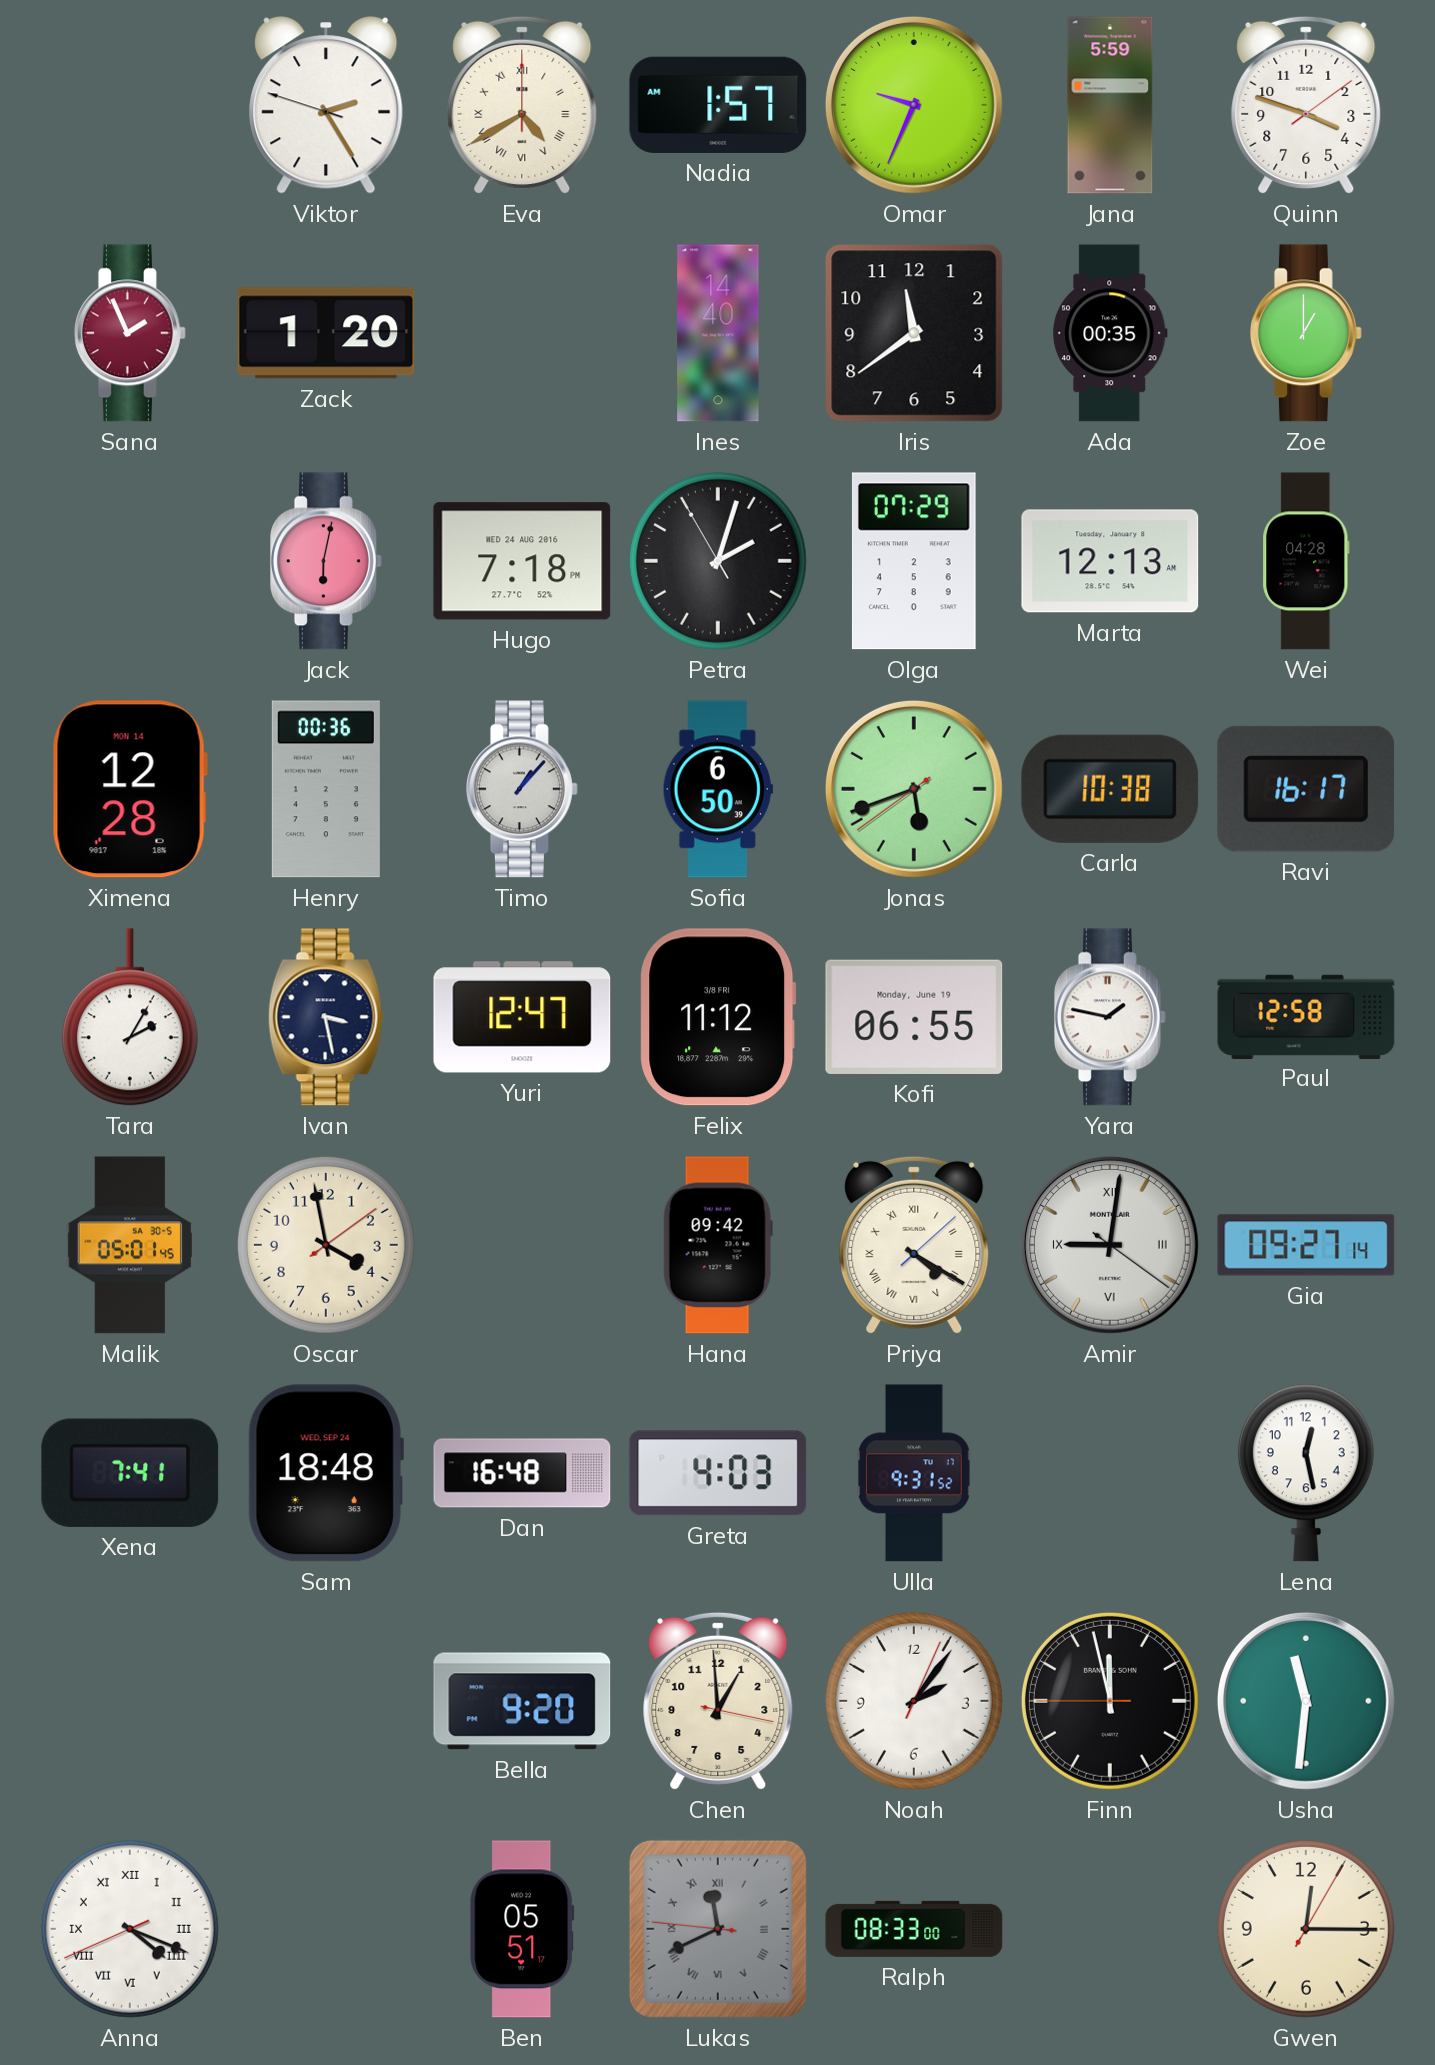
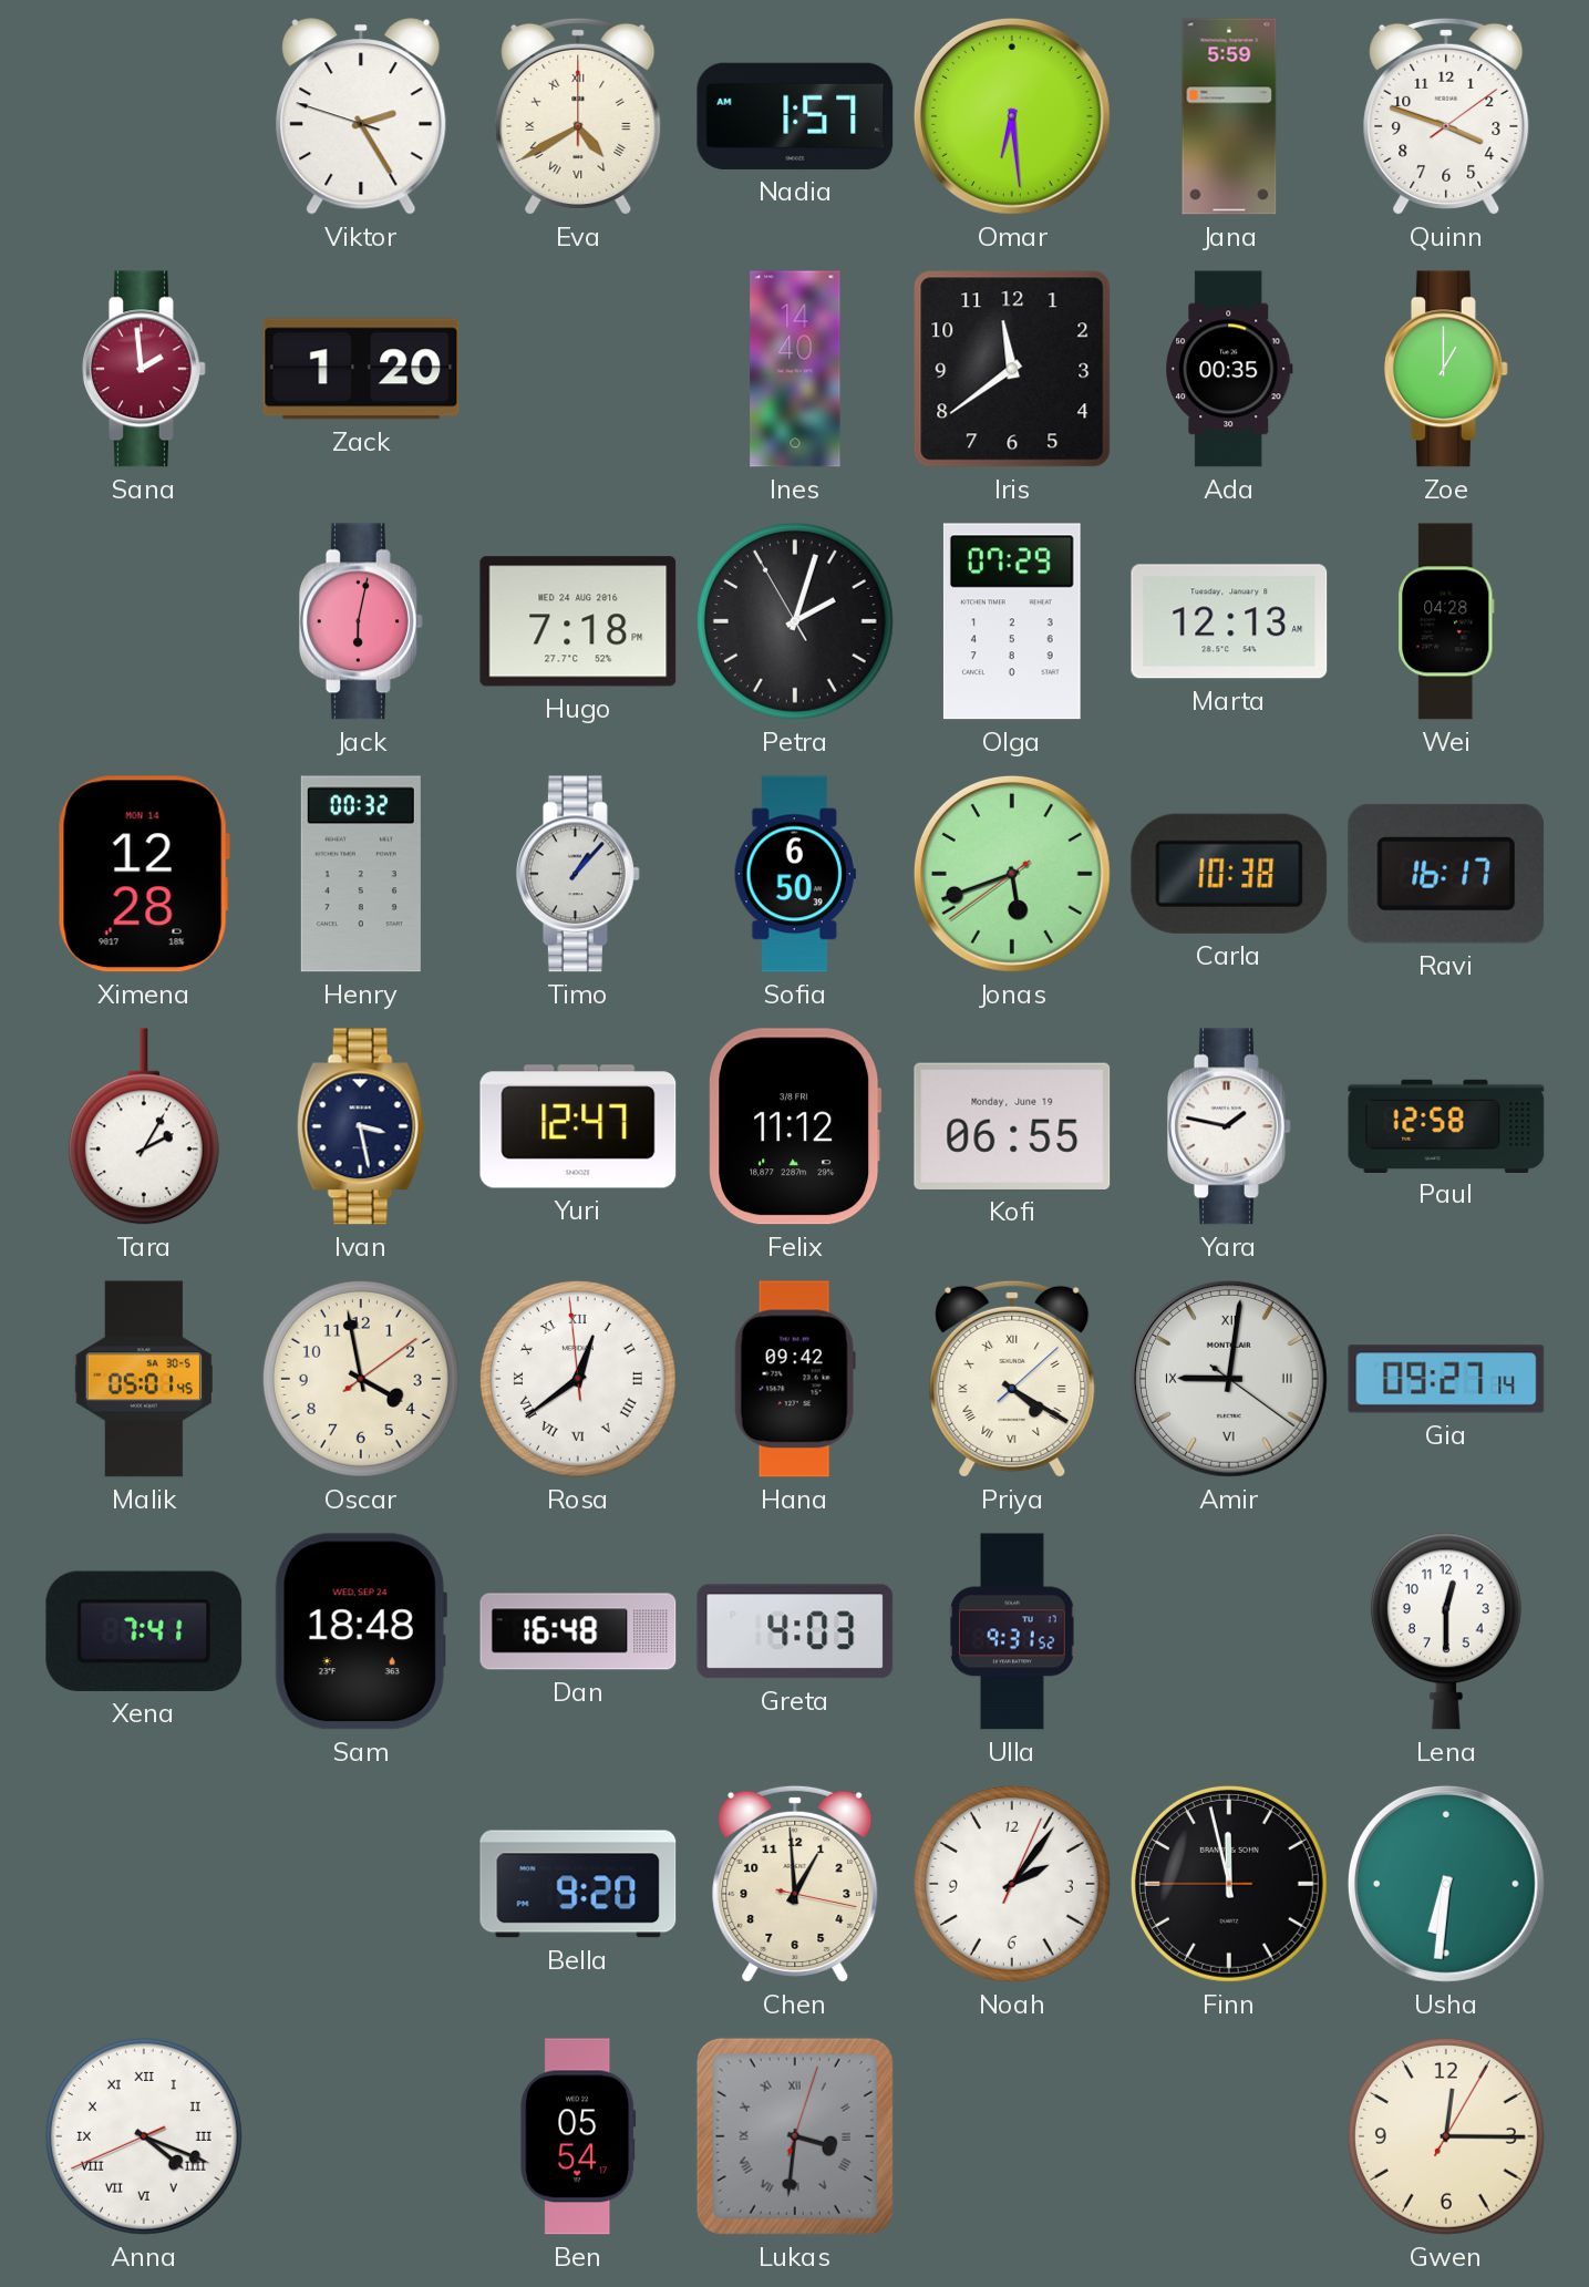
Omar: 9:34 -> 6:29 (1012, 116)
Sana: 1:56 -> 1:59 (145, 369)
Henry: 00:36 -> 00:32 (361, 874)
Rosa: none -> 12:38 (578, 1379)
Lena: 12:28 -> 12:30 (1446, 1631)
Usha: 11:31 -> 6:31 (1446, 1884)
Ben: 05:51 -> 05:54 (578, 2136)
Lukas: 11:40 -> 3:31 (795, 2136)
Ralph: 08:33 -> none (914, 1929)
